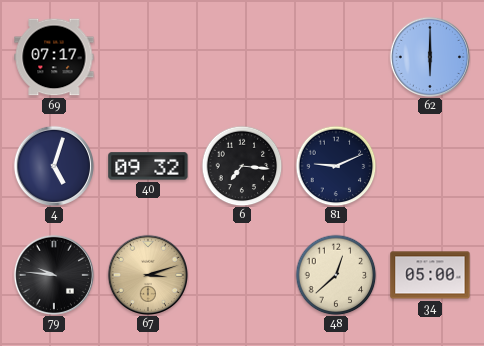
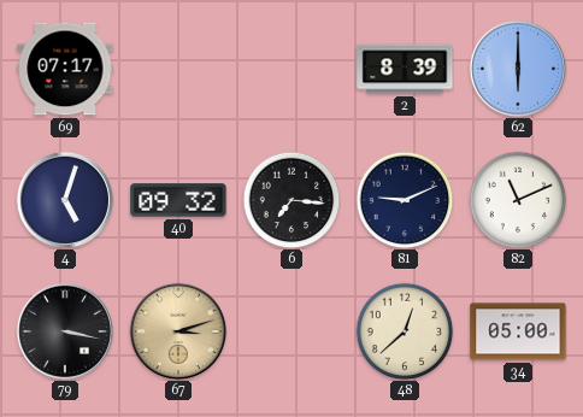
2: none -> 8:39 (405, 69)
82: none -> 11:11 (518, 200)
79: 9:46 -> 3:17 (64, 330)
